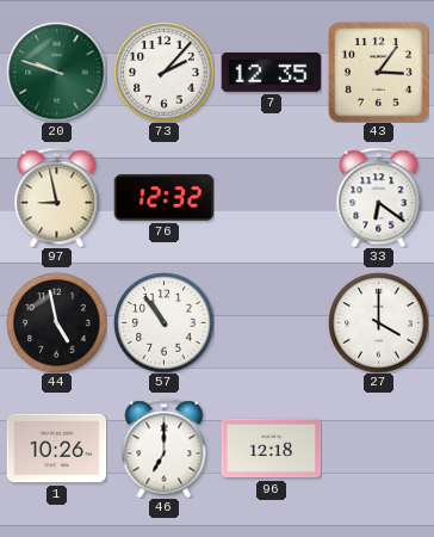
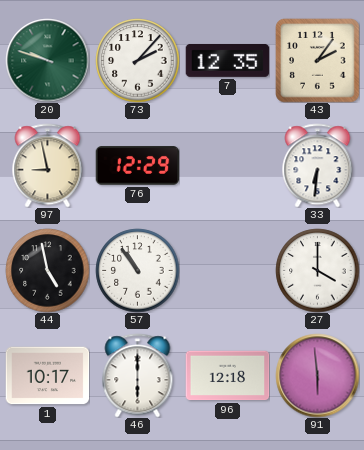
43: 3:06 -> 2:06 (317, 60)
76: 12:32 -> 12:29 (137, 166)
33: 6:21 -> 6:31 (318, 165)
1: 10:26 -> 10:17 (47, 376)
46: 7:00 -> 6:00 (138, 375)
91: none -> 5:59 (317, 375)
